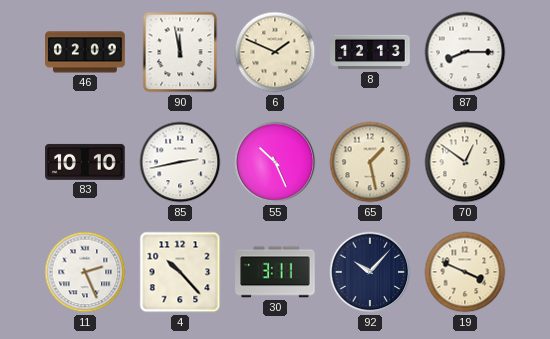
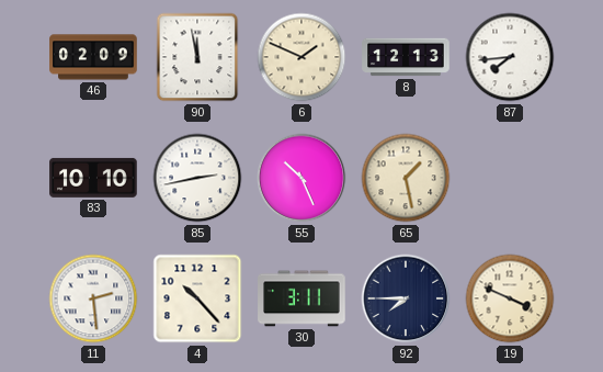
87: 8:15 -> 7:44 (510, 57)
70: 12:51 -> none (465, 162)
11: 2:26 -> 2:29 (93, 298)
92: 10:07 -> 7:45 (406, 298)
